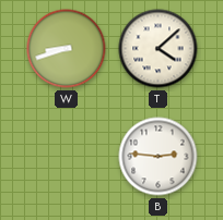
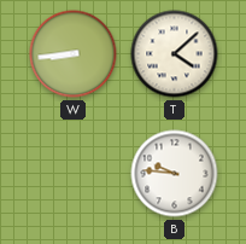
W: 8:42 -> 8:44 (74, 54)
B: 2:46 -> 9:46 (175, 174)
